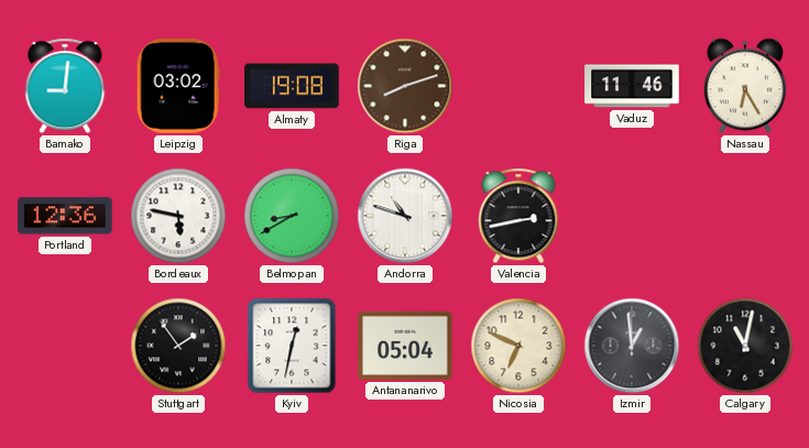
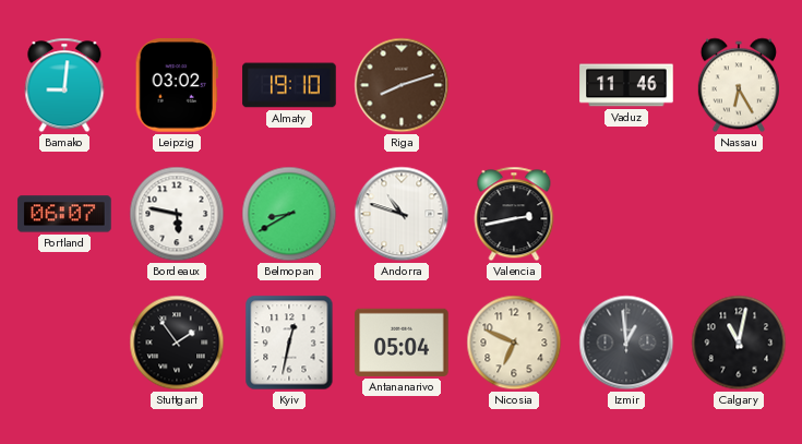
Almaty: 19:08 -> 19:10 (289, 85)
Portland: 12:36 -> 06:07 (64, 214)
